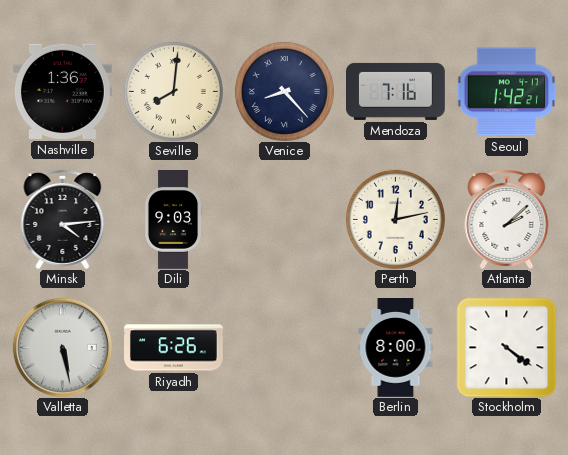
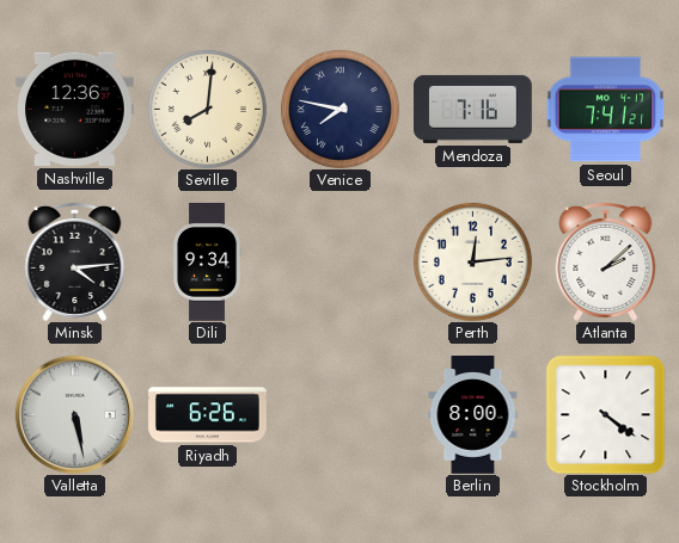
Nashville: 1:36 -> 12:36 (75, 109)
Venice: 8:23 -> 7:47 (339, 109)
Seoul: 1:42 -> 7:41 (605, 110)
Dili: 9:03 -> 9:34 (207, 263)
Perth: 12:13 -> 12:14 (472, 261)
